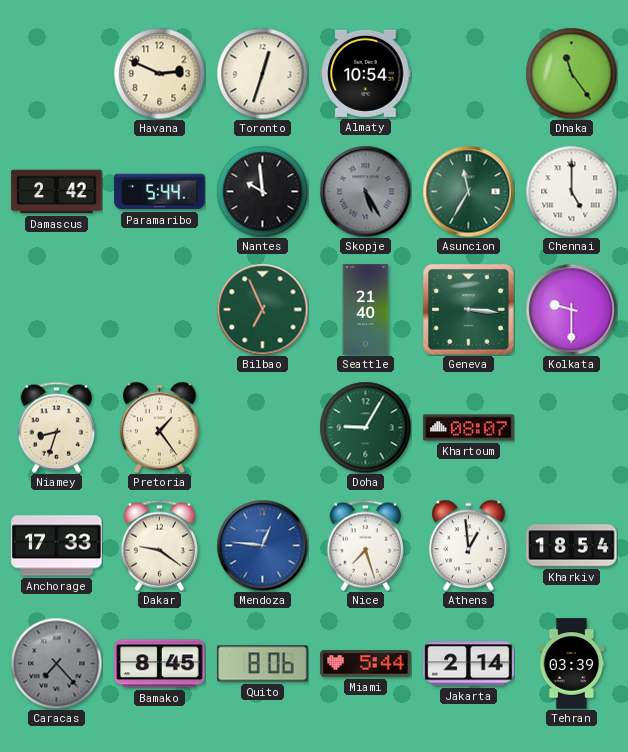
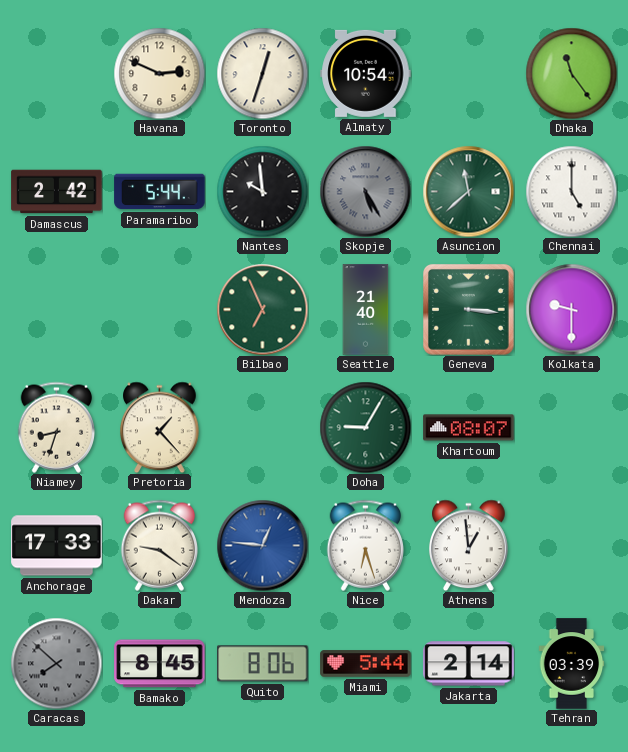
Asuncion: 11:35 -> 11:38 (468, 191)
Pretoria: 1:24 -> 1:23 (160, 427)
Nice: 7:27 -> 6:27 (366, 545)
Kharkiv: 18:54 -> none (572, 546)
Caracas: 7:23 -> 7:52 (56, 663)
